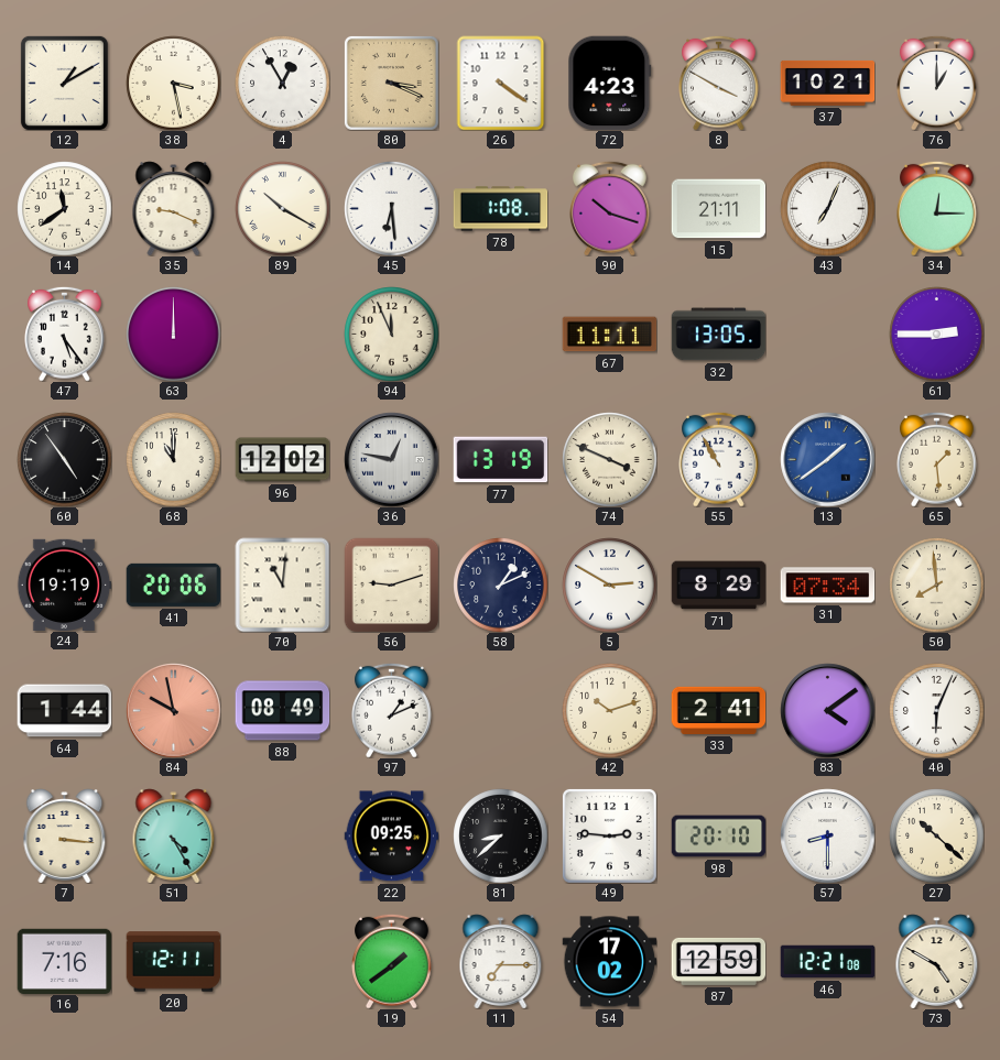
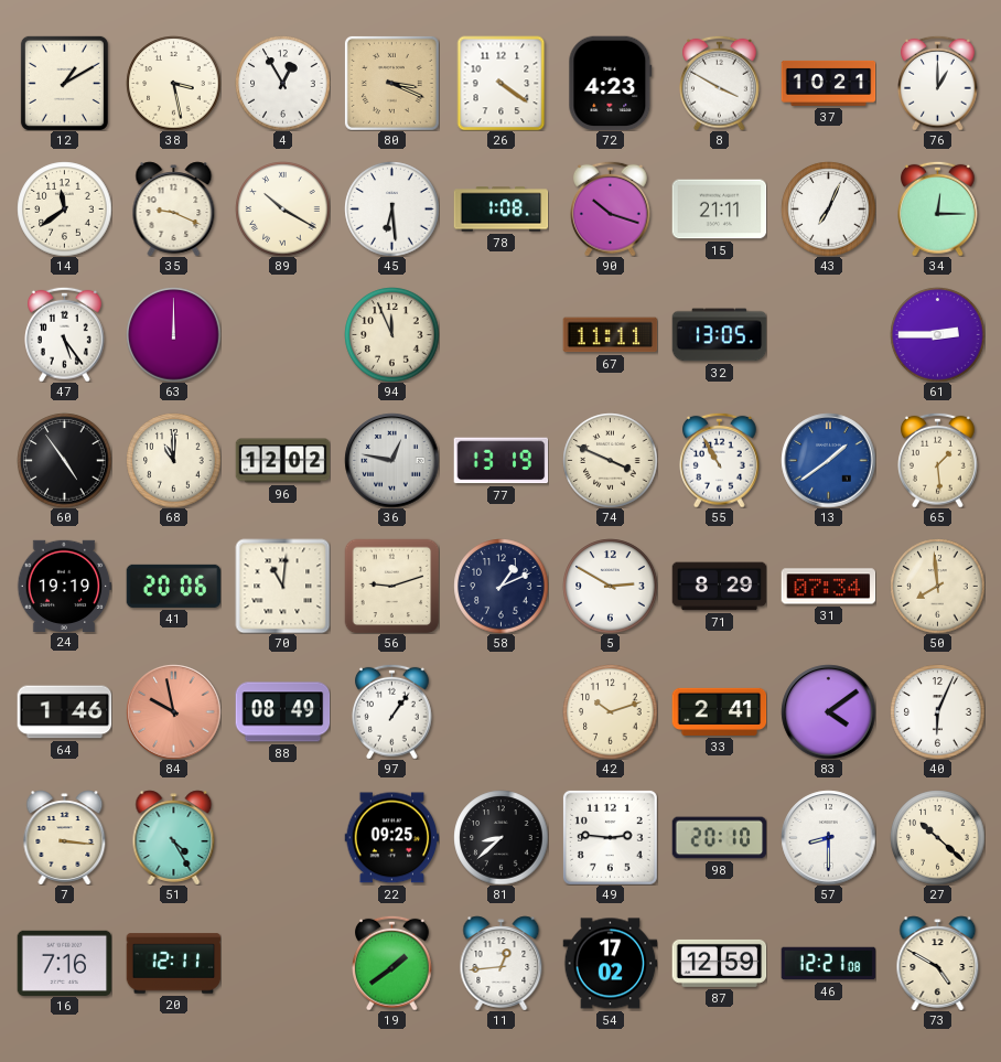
64: 1:44 -> 1:46 (64, 712)
97: 1:11 -> 1:06 (392, 711)
11: 7:15 -> 12:44 (502, 963)
